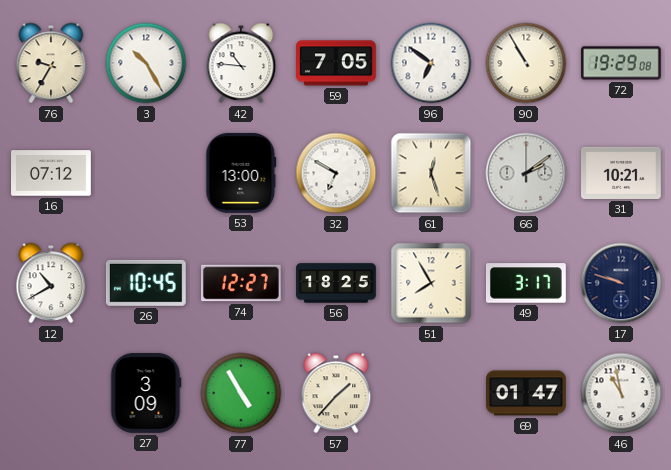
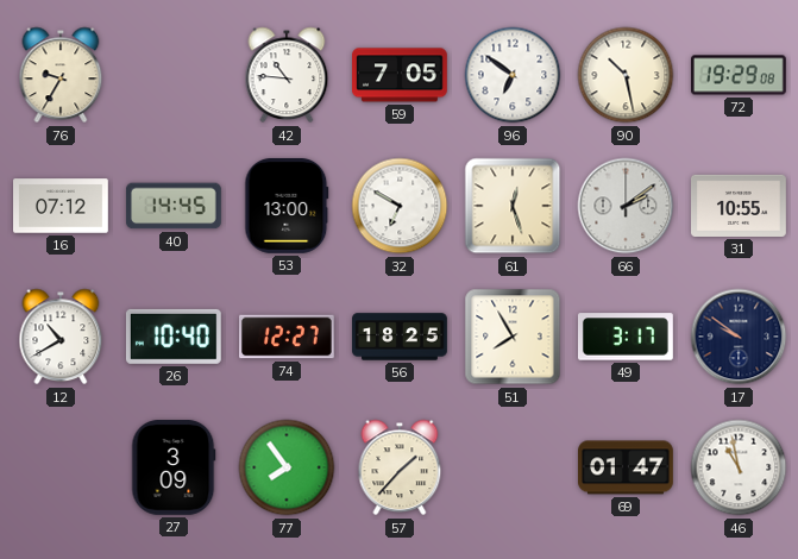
3: 10:25 -> none (146, 63)
90: 10:55 -> 10:28 (626, 75)
40: none -> 14:45 (174, 206)
31: 10:21 -> 10:55 (740, 206)
26: 10:45 -> 10:40 (174, 337)
17: 9:48 -> 9:51 (739, 337)
77: 4:55 -> 7:54 (287, 467)
